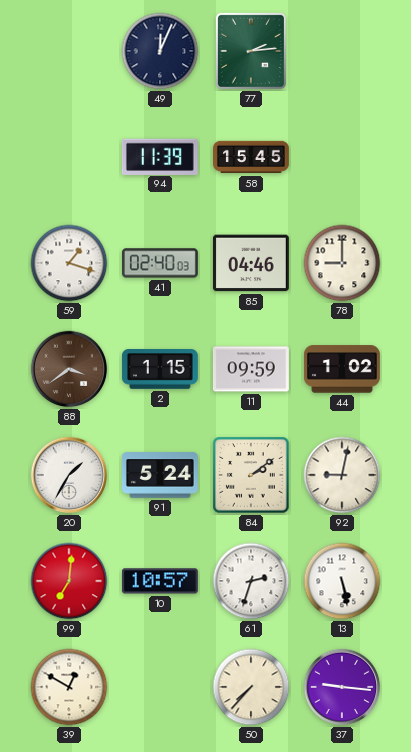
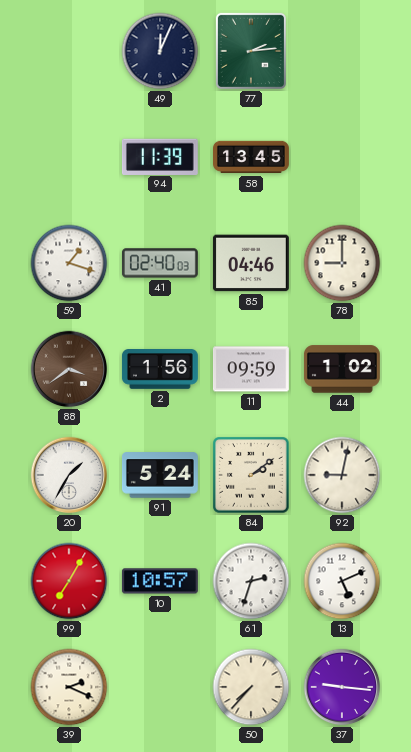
58: 15:45 -> 13:45 (252, 157)
2: 1:15 -> 1:56 (160, 370)
99: 7:01 -> 7:05 (69, 581)
13: 5:28 -> 5:11 (342, 581)
39: 12:50 -> 2:19 (69, 687)
